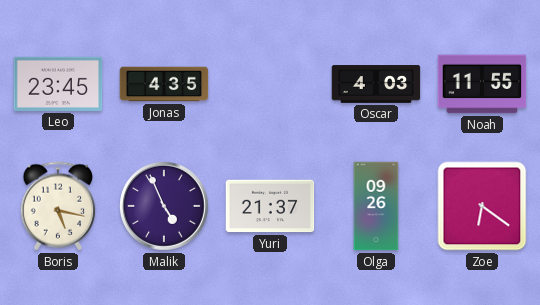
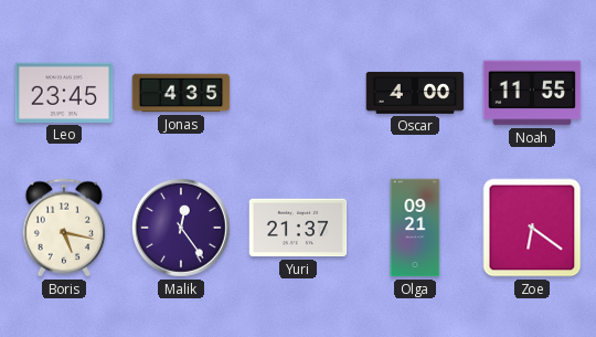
Oscar: 4:03 -> 4:00 (415, 93)
Malik: 4:56 -> 12:24 (182, 229)
Olga: 09:26 -> 09:21 (415, 228)
